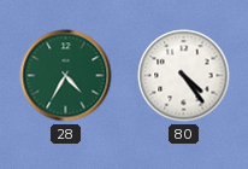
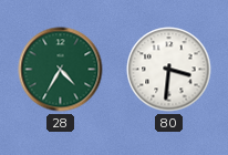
80: 4:24 -> 3:31 (169, 70)
